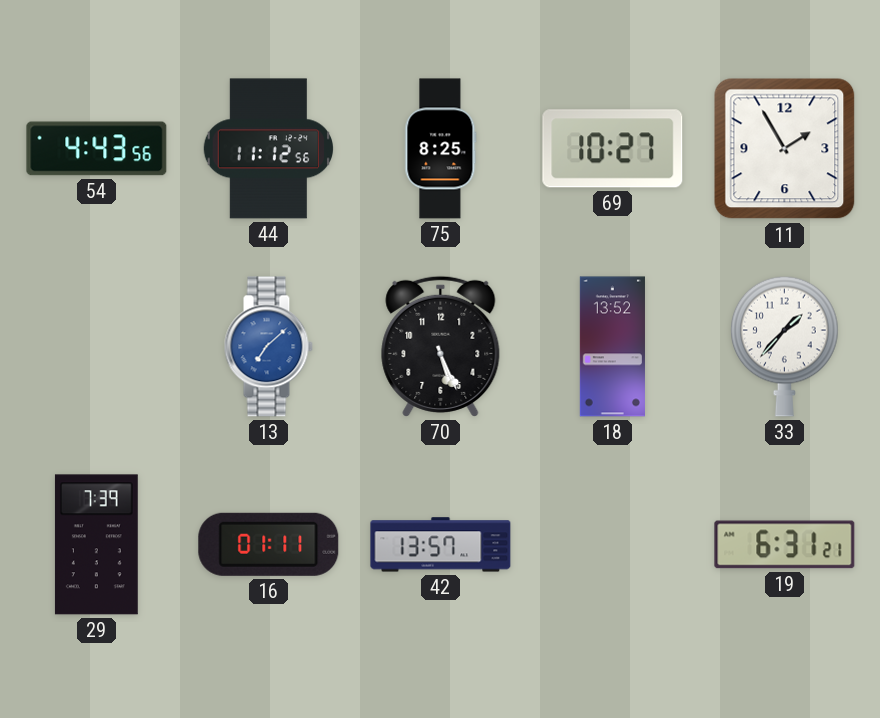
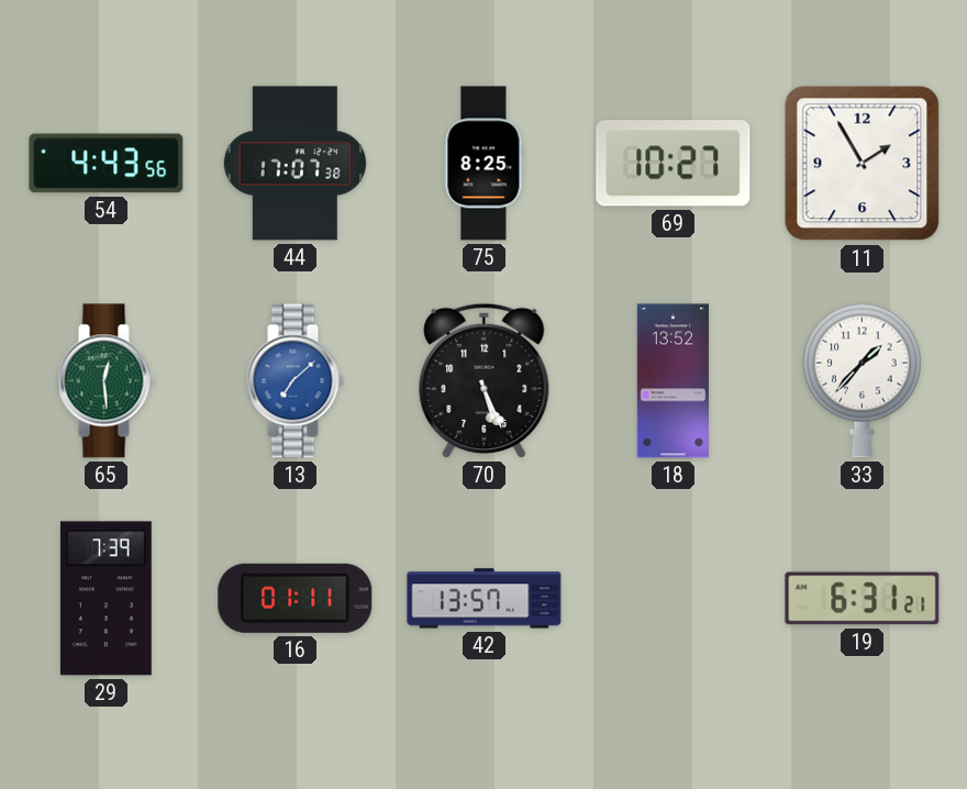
44: 11:12 -> 17:07 (294, 164)
65: none -> 12:29 (105, 381)
